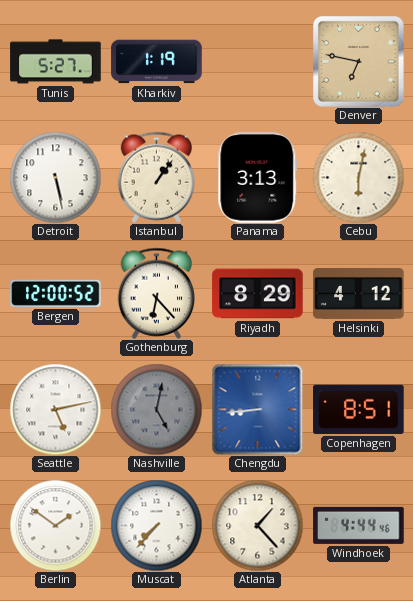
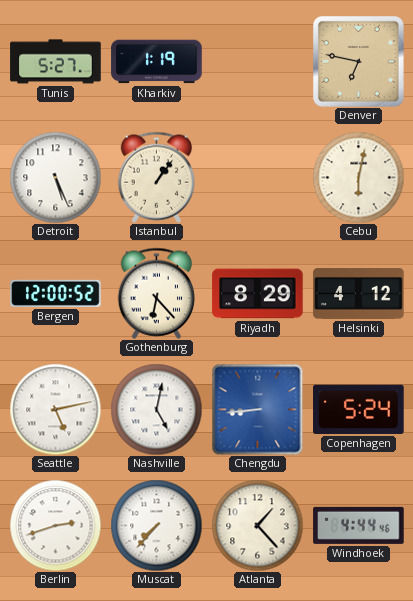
Detroit: 5:28 -> 5:26 (55, 177)
Panama: 3:13 -> none (258, 178)
Nashville dial: grey -> white (156, 409)
Copenhagen: 8:51 -> 5:24 (359, 409)
Berlin: 1:51 -> 2:42 (55, 525)
